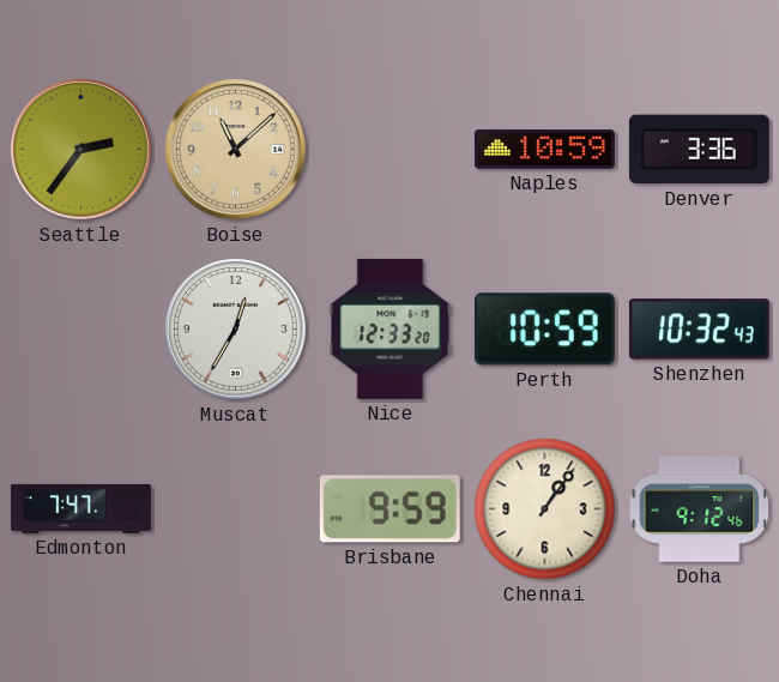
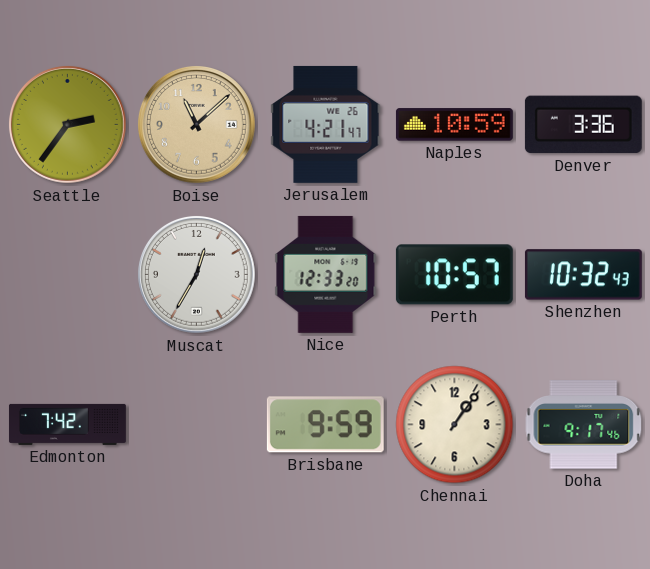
Jerusalem: none -> 4:21 (326, 124)
Perth: 10:59 -> 10:57 (454, 275)
Edmonton: 7:47 -> 7:42 (67, 424)
Doha: 9:12 -> 9:17 (584, 425)
